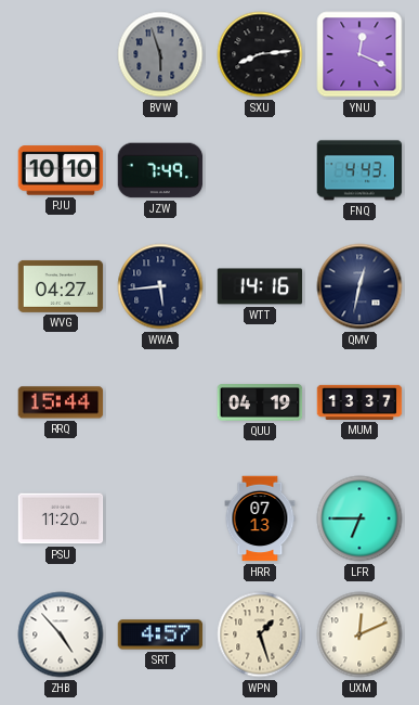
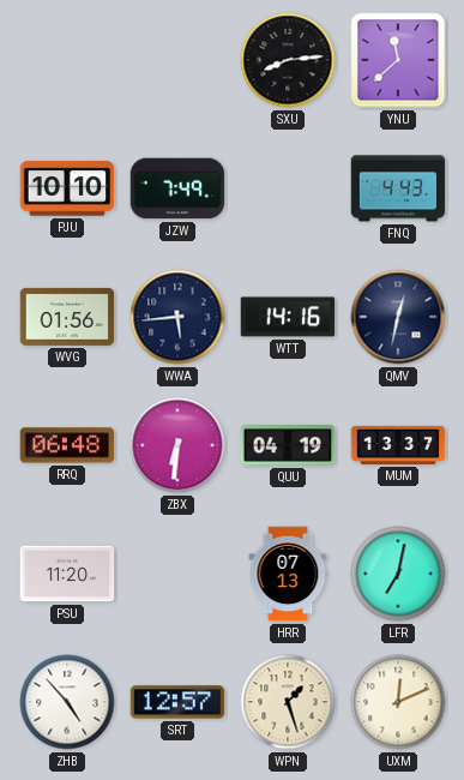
BVW: 5:57 -> none (160, 54)
YNU: 12:19 -> 11:38 (398, 60)
WVG: 04:27 -> 01:56 (67, 317)
RRQ: 15:44 -> 06:48 (67, 445)
ZBX: none -> 6:31 (177, 445)
LFR: 6:45 -> 7:02 (398, 574)
SRT: 4:57 -> 12:57 (177, 702)
